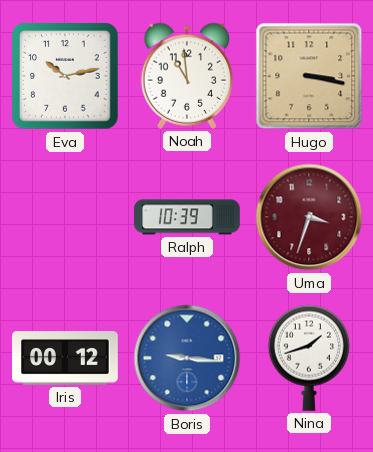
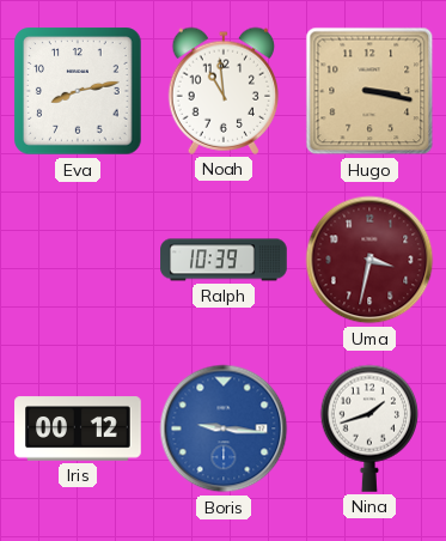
Eva: 10:13 -> 8:13 (78, 91)
Uma: 3:33 -> 3:32 (369, 260)
